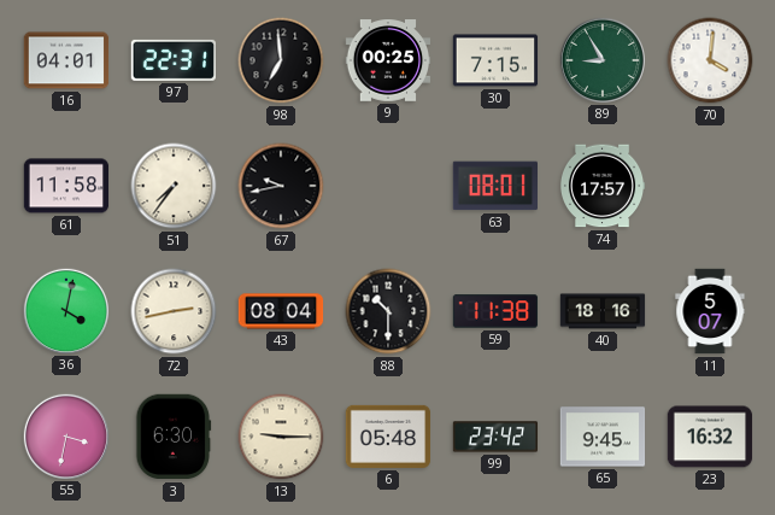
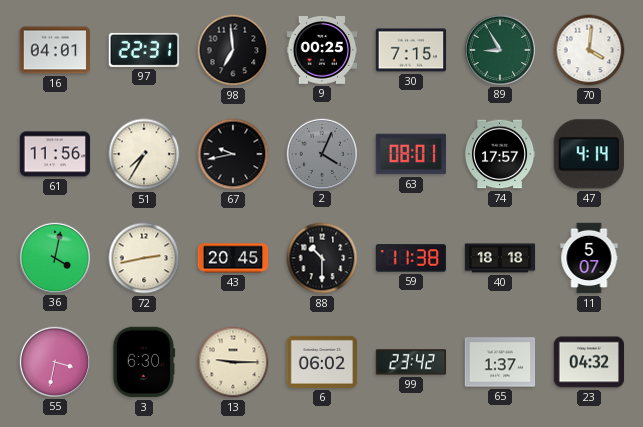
61: 11:58 -> 11:56 (55, 154)
51: 7:36 -> 7:35 (144, 154)
2: none -> 4:04 (321, 153)
47: none -> 4:14 (589, 154)
43: 08:04 -> 20:45 (233, 258)
40: 18:16 -> 18:18 (500, 258)
6: 05:48 -> 06:02 (322, 362)
65: 9:45 -> 1:37 (500, 362)
23: 16:32 -> 04:32 (589, 362)
